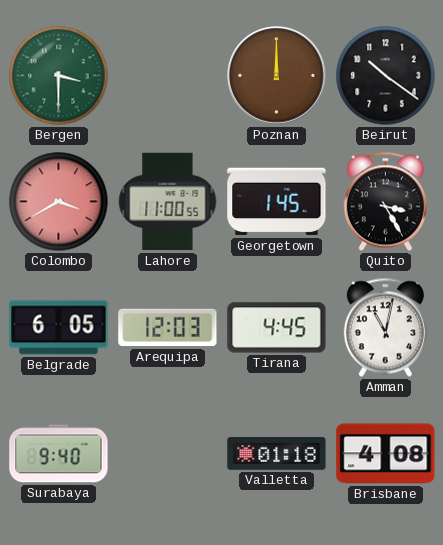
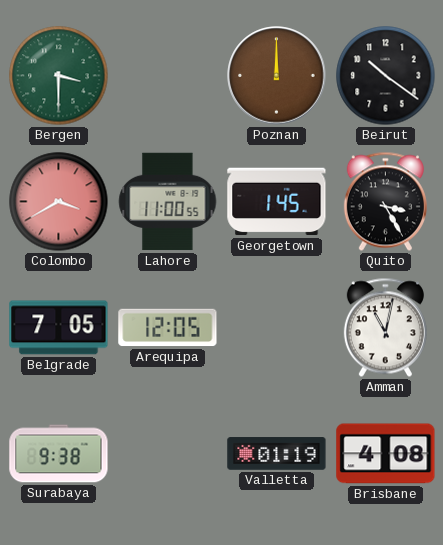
Belgrade: 6:05 -> 7:05 (59, 328)
Arequipa: 12:03 -> 12:05 (168, 328)
Tirana: 4:45 -> none (277, 328)
Surabaya: 9:40 -> 9:38 (59, 454)
Valletta: 01:18 -> 01:19 (277, 454)
